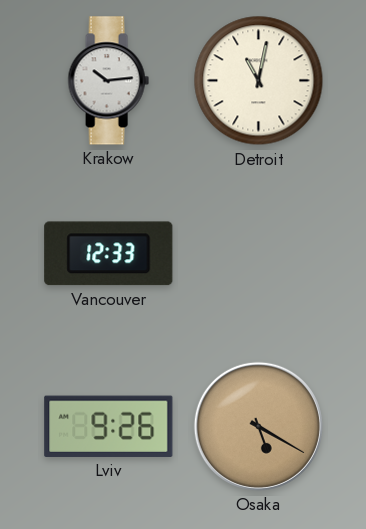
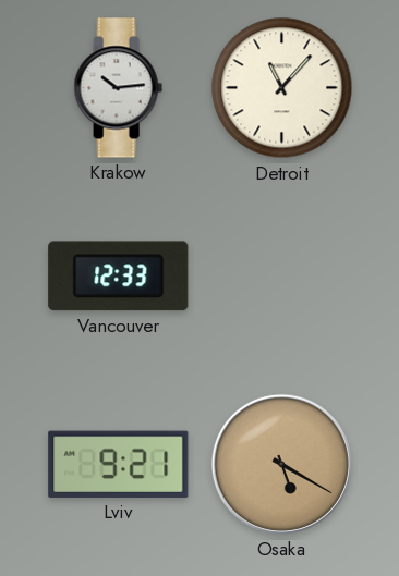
Detroit: 11:02 -> 11:07 (282, 88)
Lviv: 9:26 -> 9:21 (119, 464)
